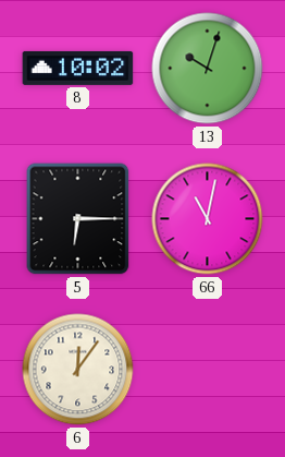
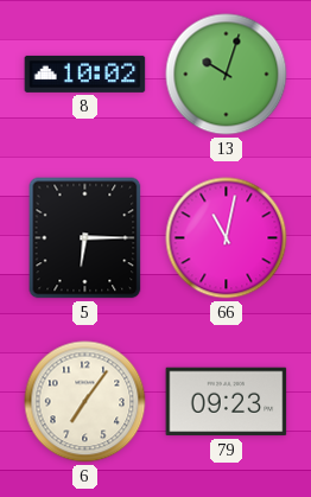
6: 12:06 -> 7:06 (85, 402)
79: none -> 09:23 (227, 402)
